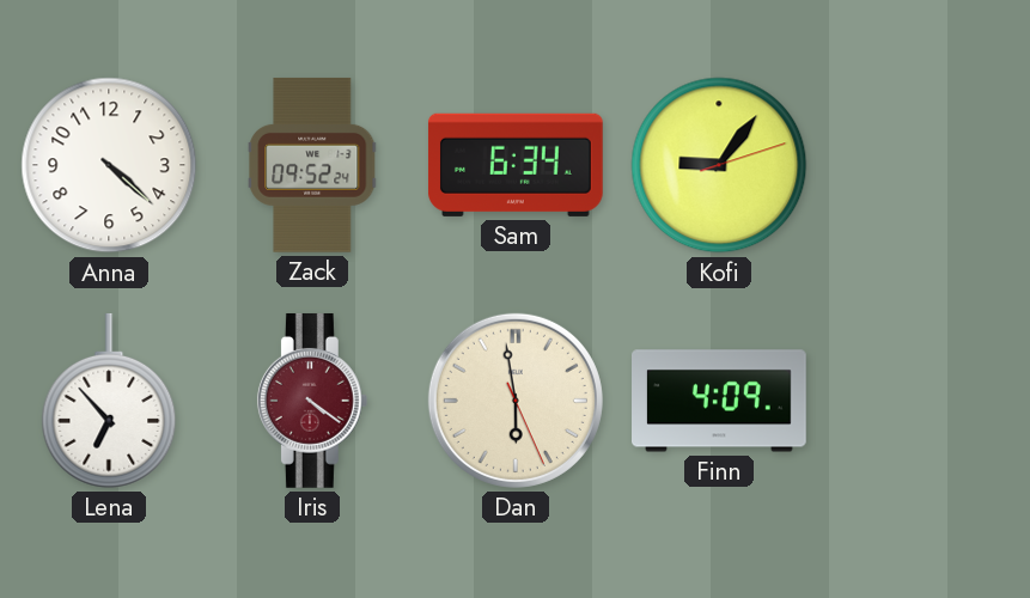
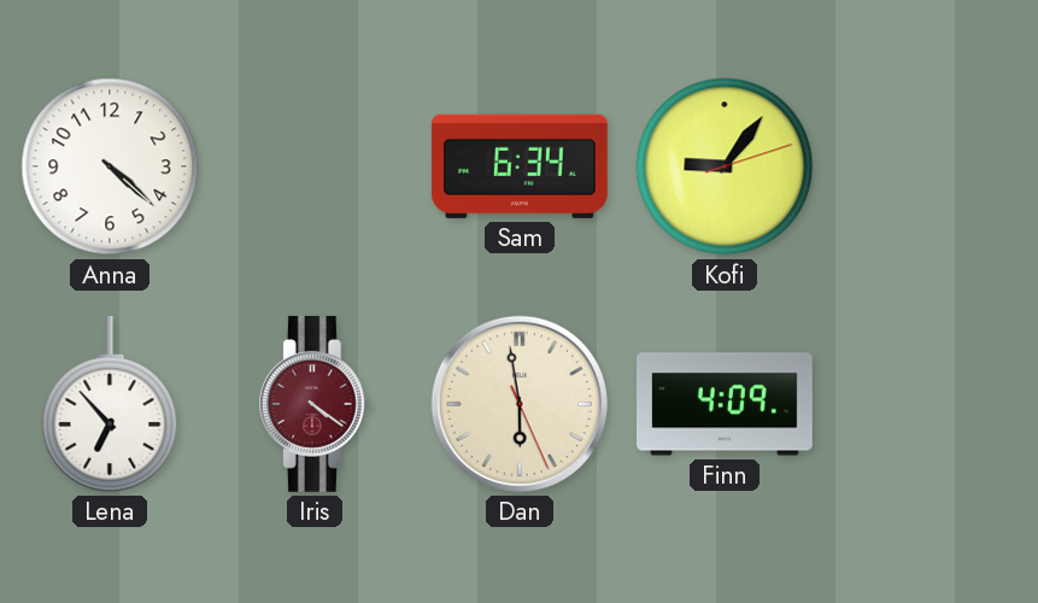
Zack: 09:52 -> none (312, 165)
